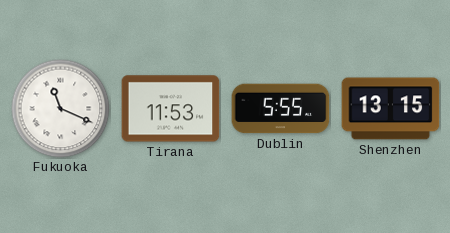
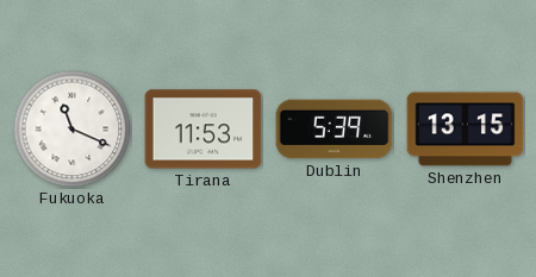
Dublin: 5:55 -> 5:39 (335, 130)
